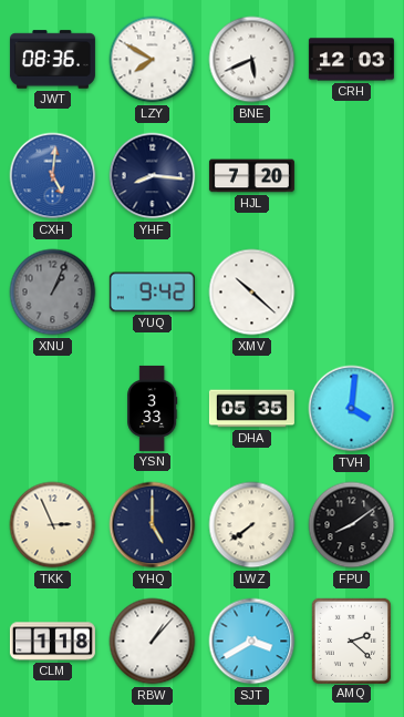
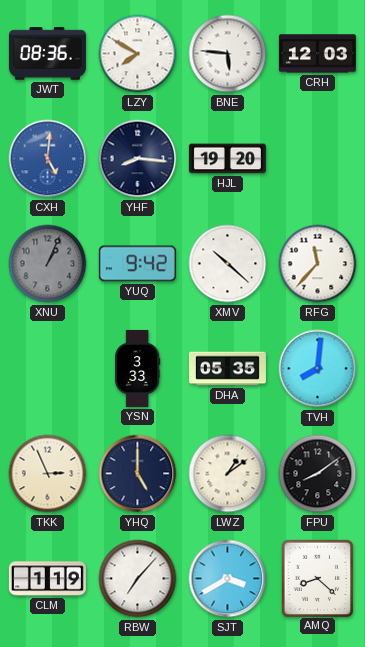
BNE: 5:41 -> 5:46 (228, 54)
HJL: 7:20 -> 19:20 (227, 159)
RFG: none -> 11:37 (318, 264)
TVH: 4:01 -> 8:01 (318, 369)
LWZ: 7:39 -> 1:09 (228, 474)
CLM: 1:18 -> 1:19 (47, 579)
RBW: 1:07 -> 7:07 (138, 579)
AMQ: 2:22 -> 8:22 (317, 578)
